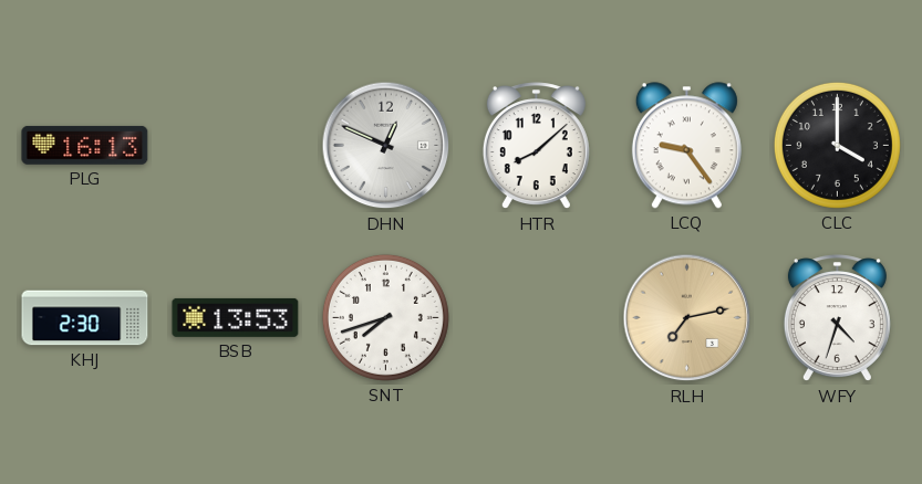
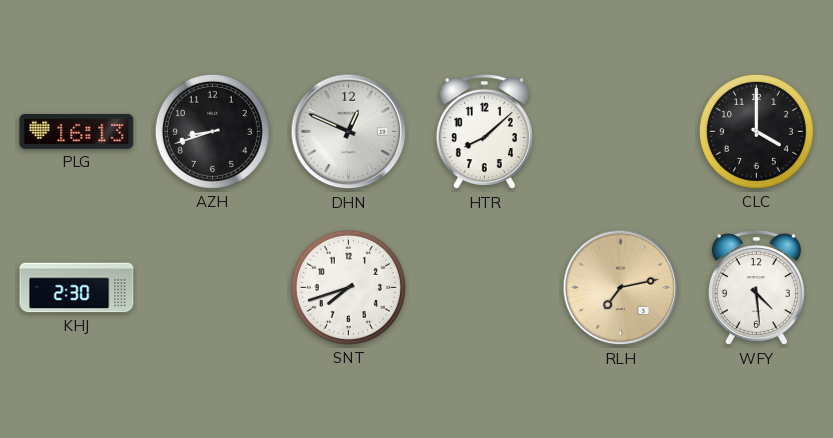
AZH: none -> 8:42 (212, 131)
LCQ: 9:24 -> none (686, 146)
BSB: 13:53 -> none (236, 317)
WFY: 4:33 -> 4:29 (756, 288)
